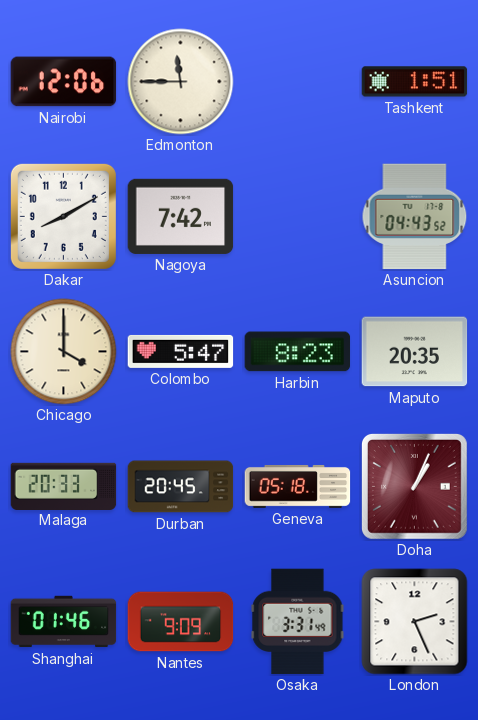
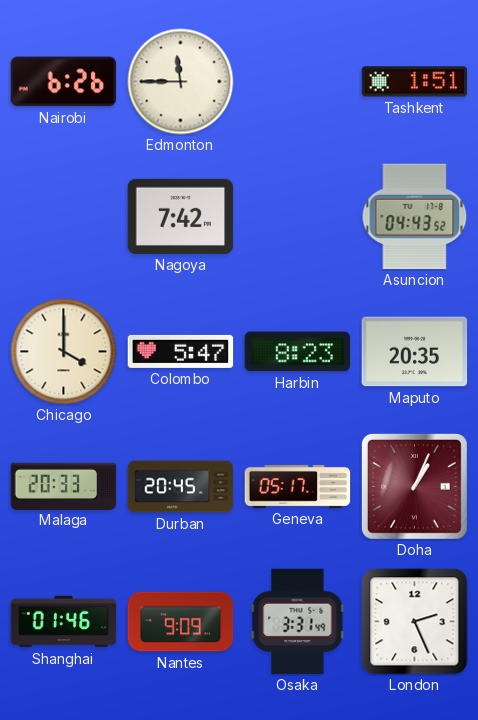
Nairobi: 12:06 -> 6:26 (64, 82)
Dakar: 8:10 -> none (63, 216)
Geneva: 05:18 -> 05:17 (298, 486)
